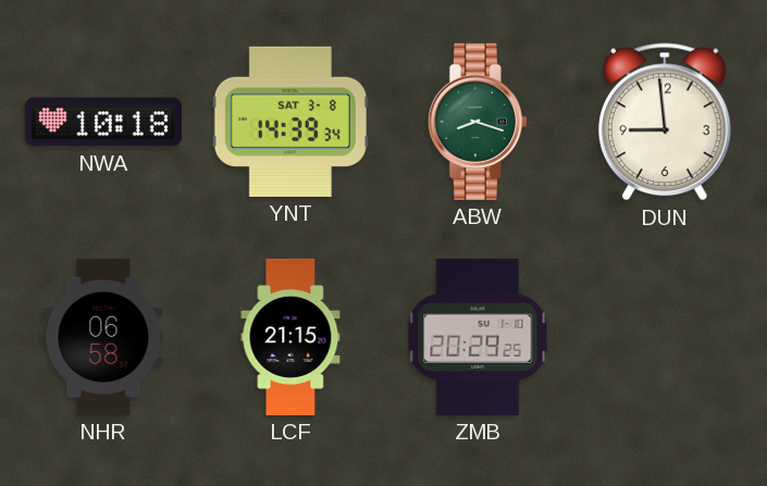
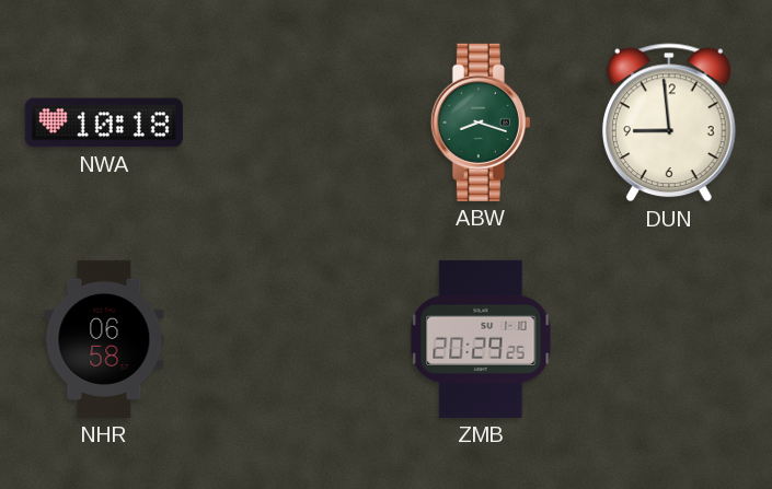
YNT: 14:39 -> none (290, 122)
LCF: 21:15 -> none (290, 337)
